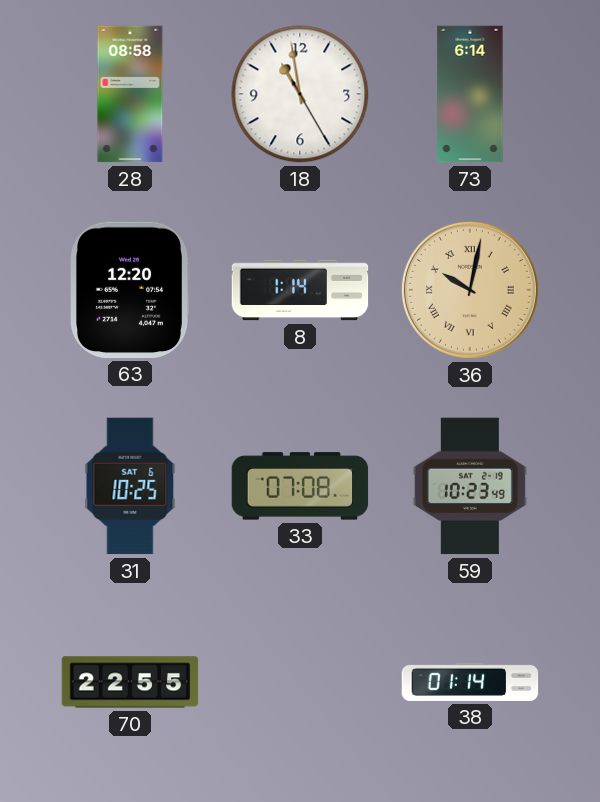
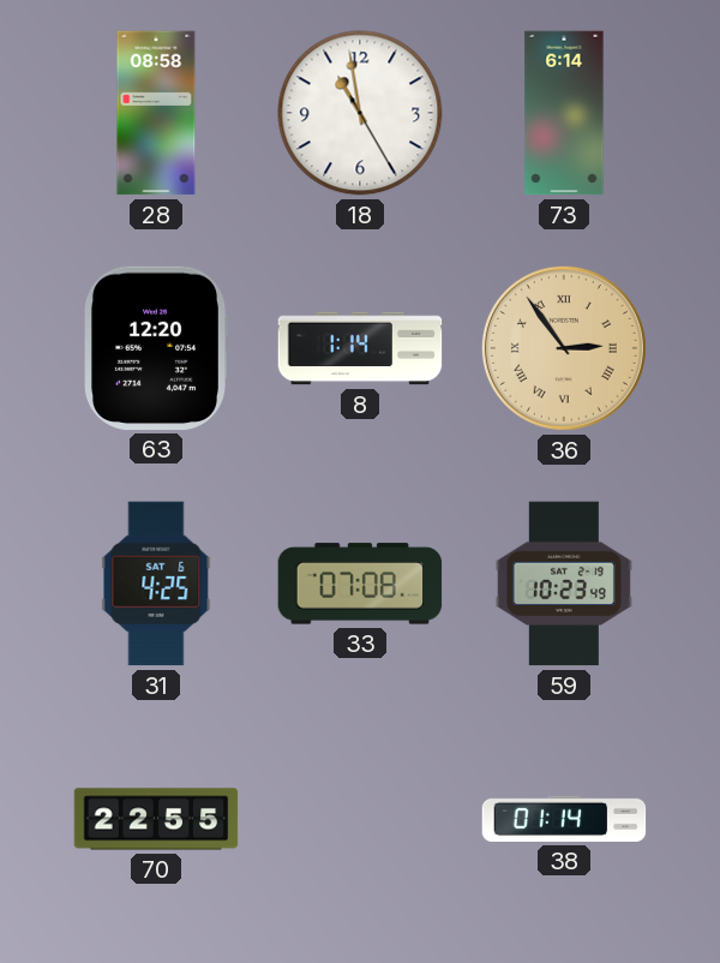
36: 10:02 -> 2:54 (564, 348)
31: 10:25 -> 4:25 (156, 584)
